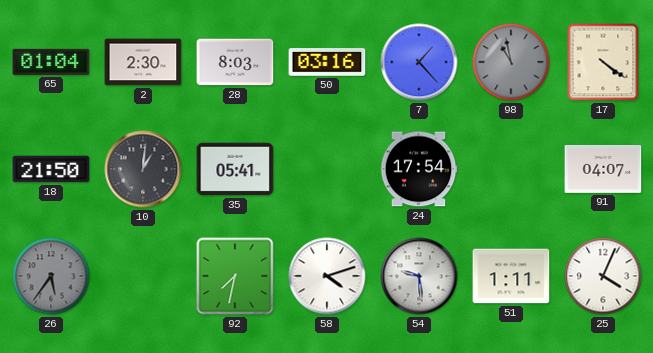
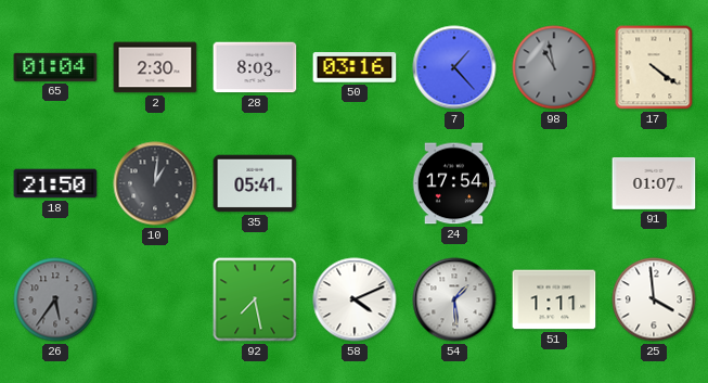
91: 04:07 -> 01:07 (654, 184)
92: 7:32 -> 7:28 (255, 299)
58: 4:12 -> 4:11 (355, 299)
54: 9:29 -> 1:29 (454, 299)
25: 4:04 -> 3:59 (654, 299)
